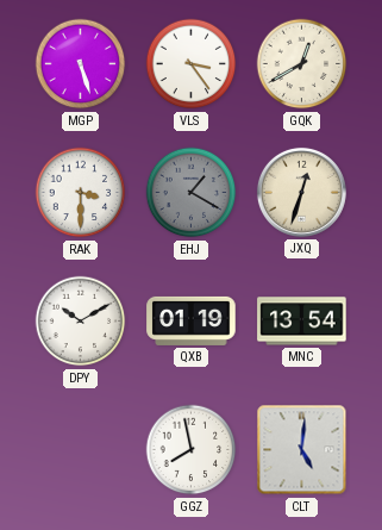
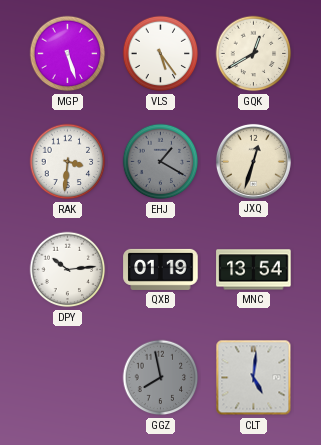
VLS: 3:24 -> 5:24 (161, 54)
RAK: 3:30 -> 3:31 (68, 162)
DPY: 10:10 -> 10:14 (68, 270)
GGZ dial: white -> grey (161, 378)
